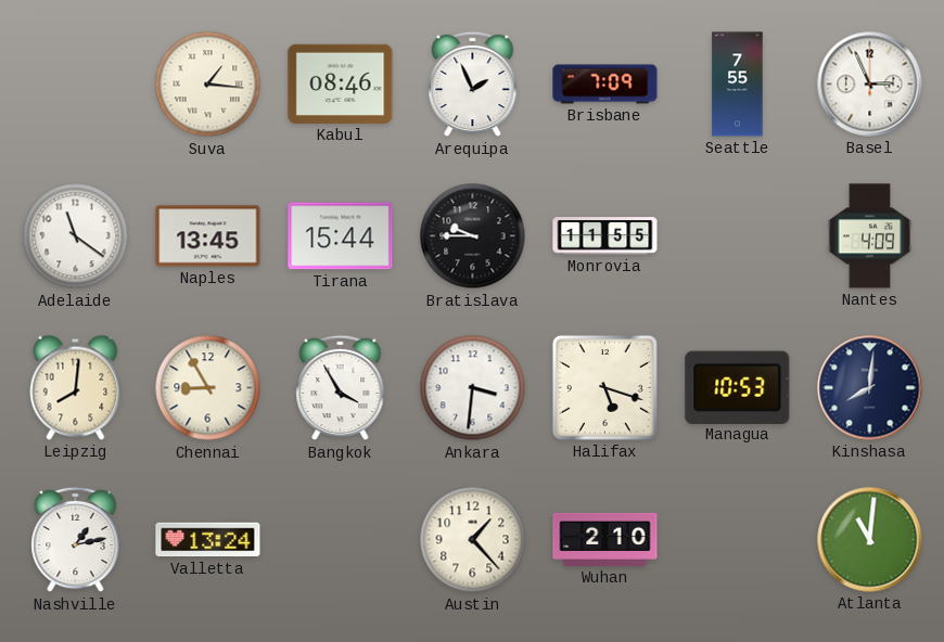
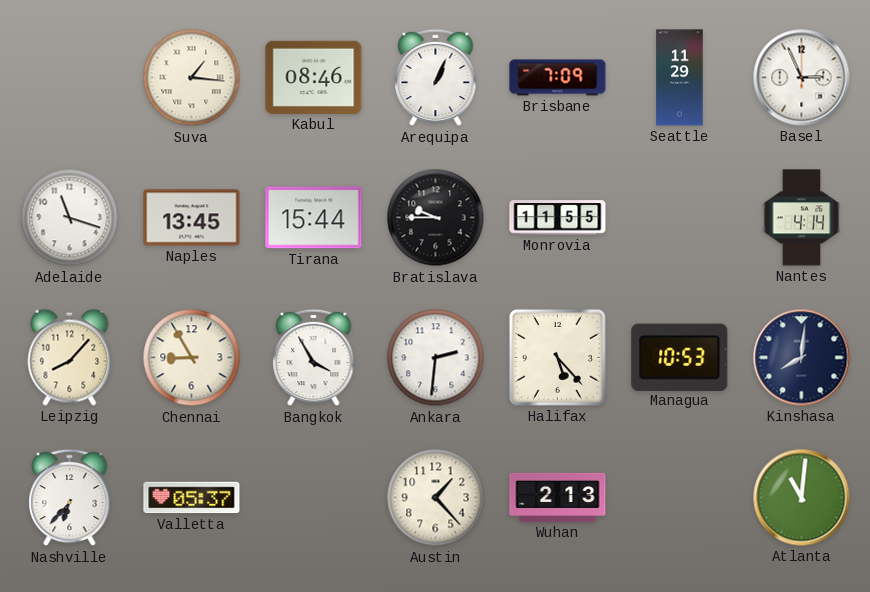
Arequipa: 1:56 -> 1:04 (436, 78)
Seattle: 7:55 -> 11:29 (680, 78)
Adelaide: 11:21 -> 11:18 (70, 218)
Nantes: 4:09 -> 4:14 (802, 218)
Leipzig: 8:01 -> 8:07 (70, 357)
Ankara: 3:31 -> 2:31 (436, 358)
Halifax: 5:18 -> 5:23 (557, 357)
Nashville: 1:13 -> 6:37 (70, 498)
Valletta: 13:24 -> 05:37 (192, 498)
Wuhan: 2:10 -> 2:13 (558, 497)
